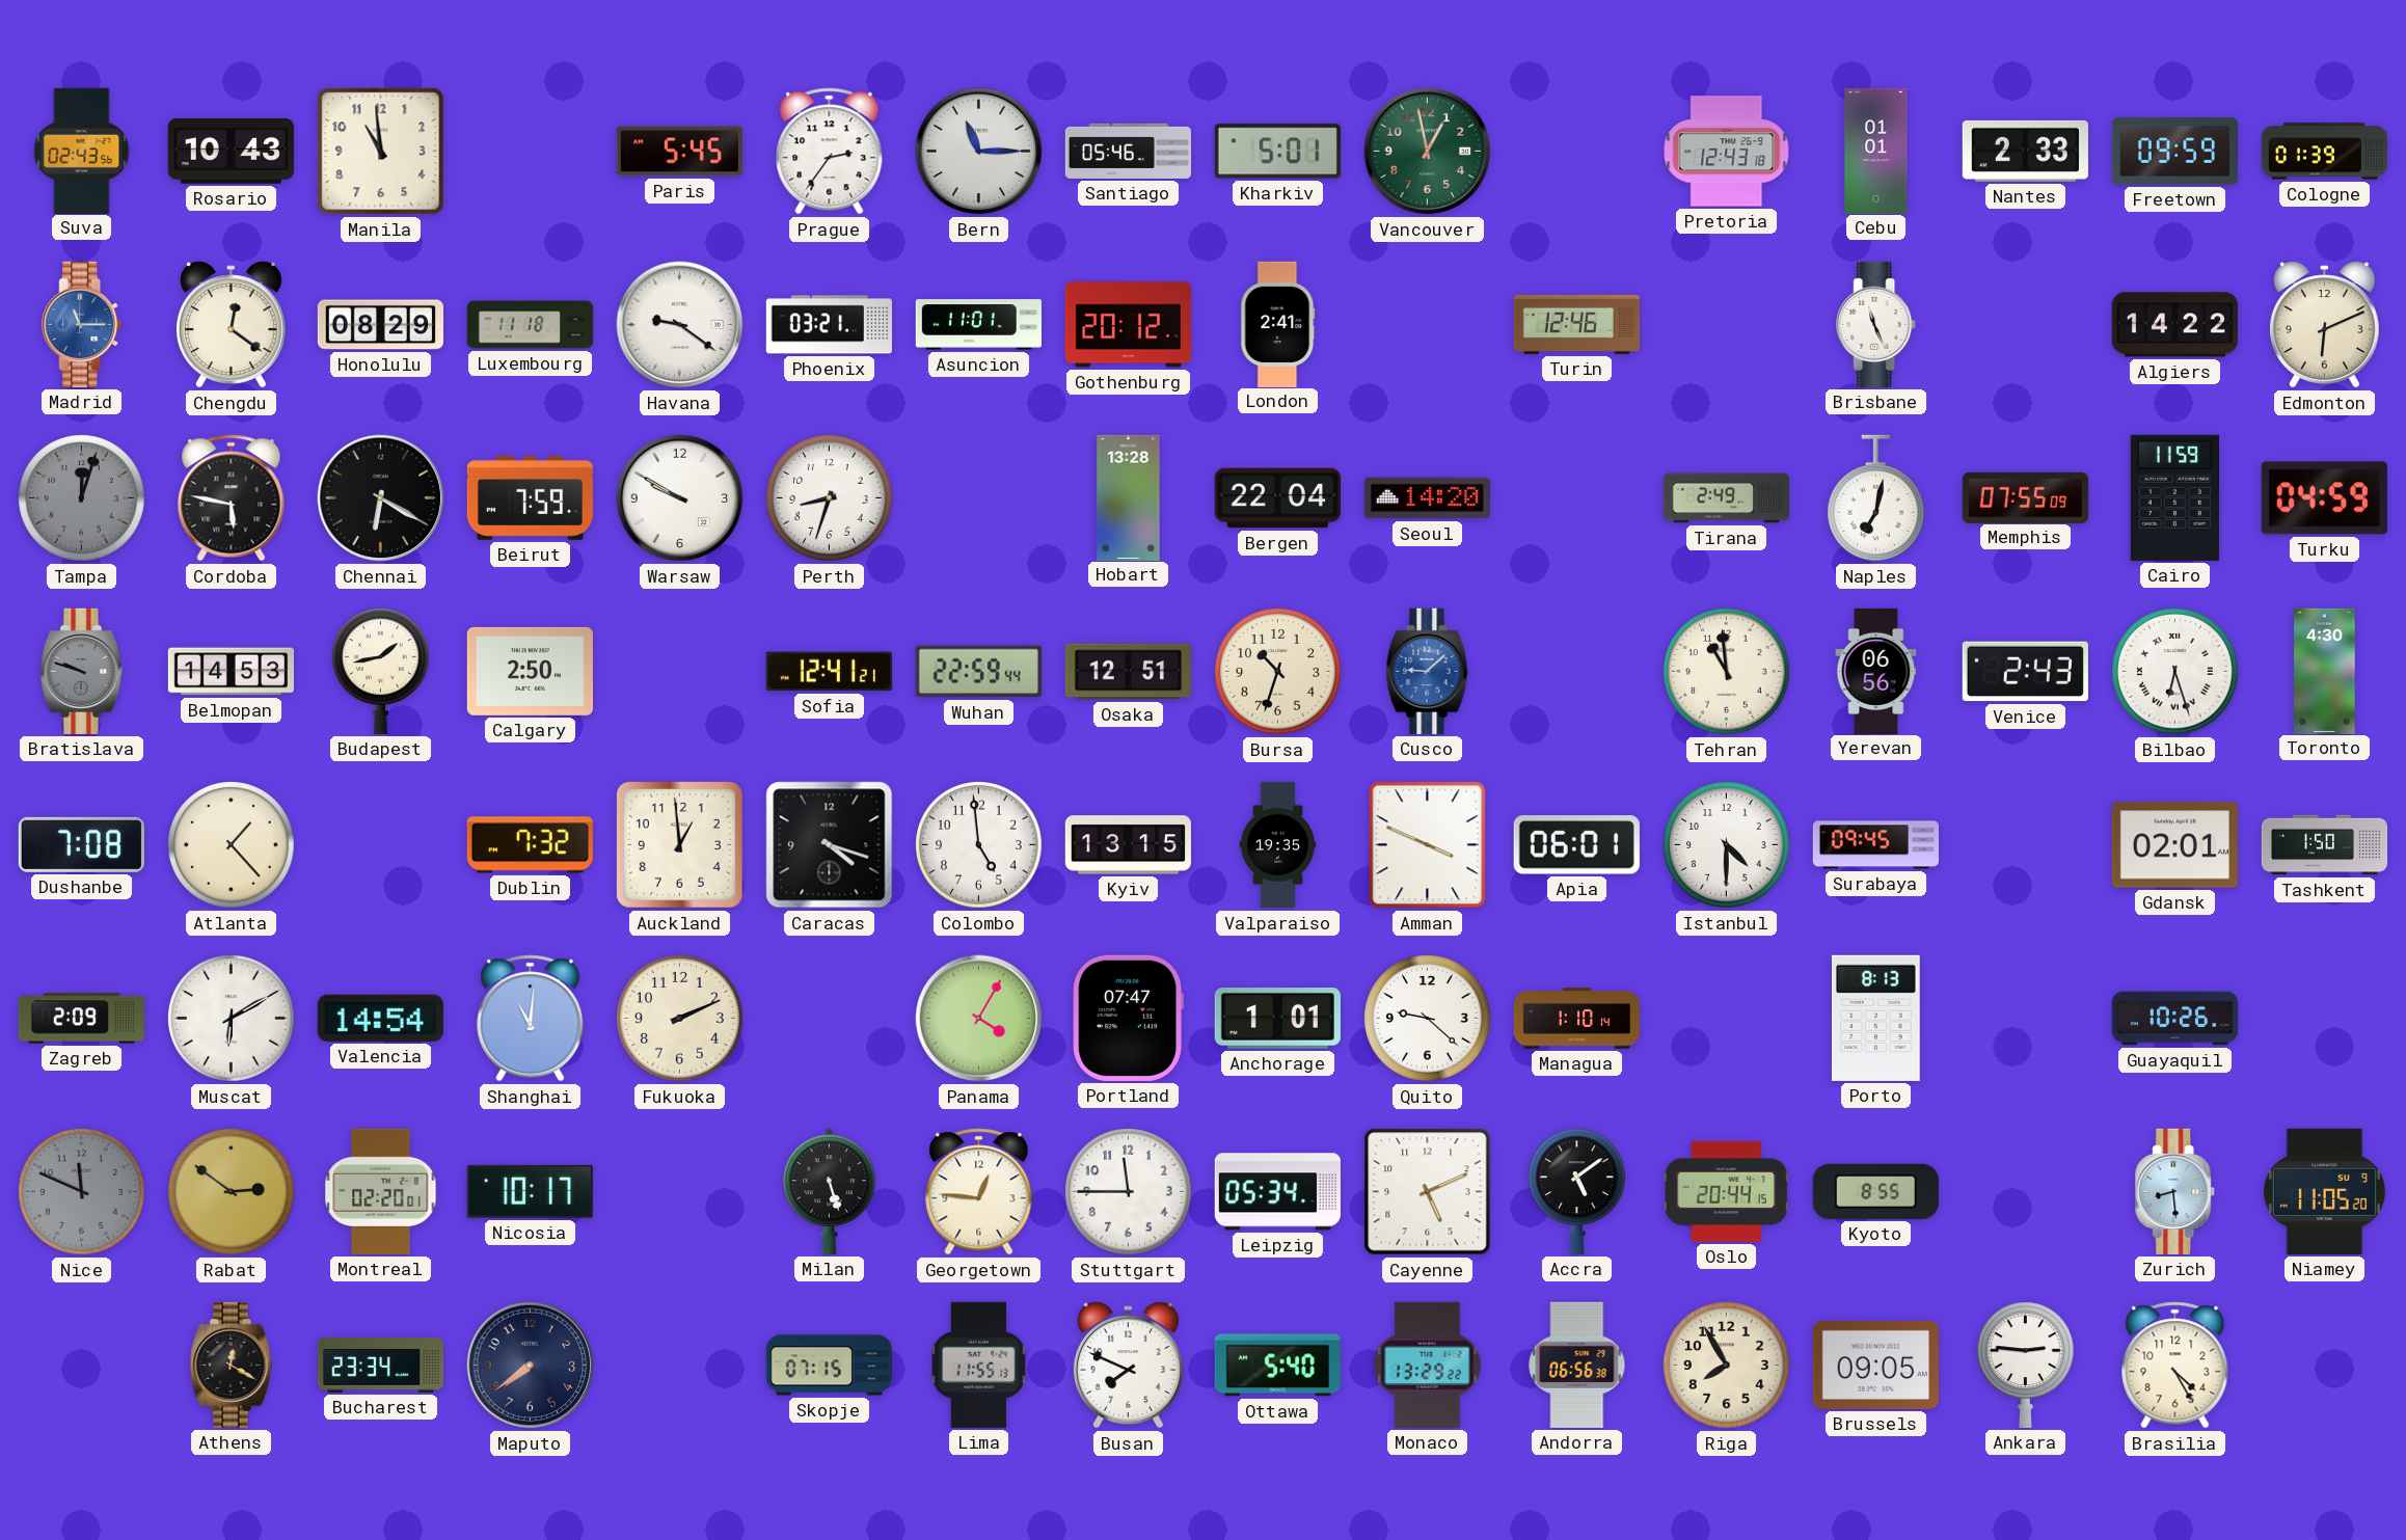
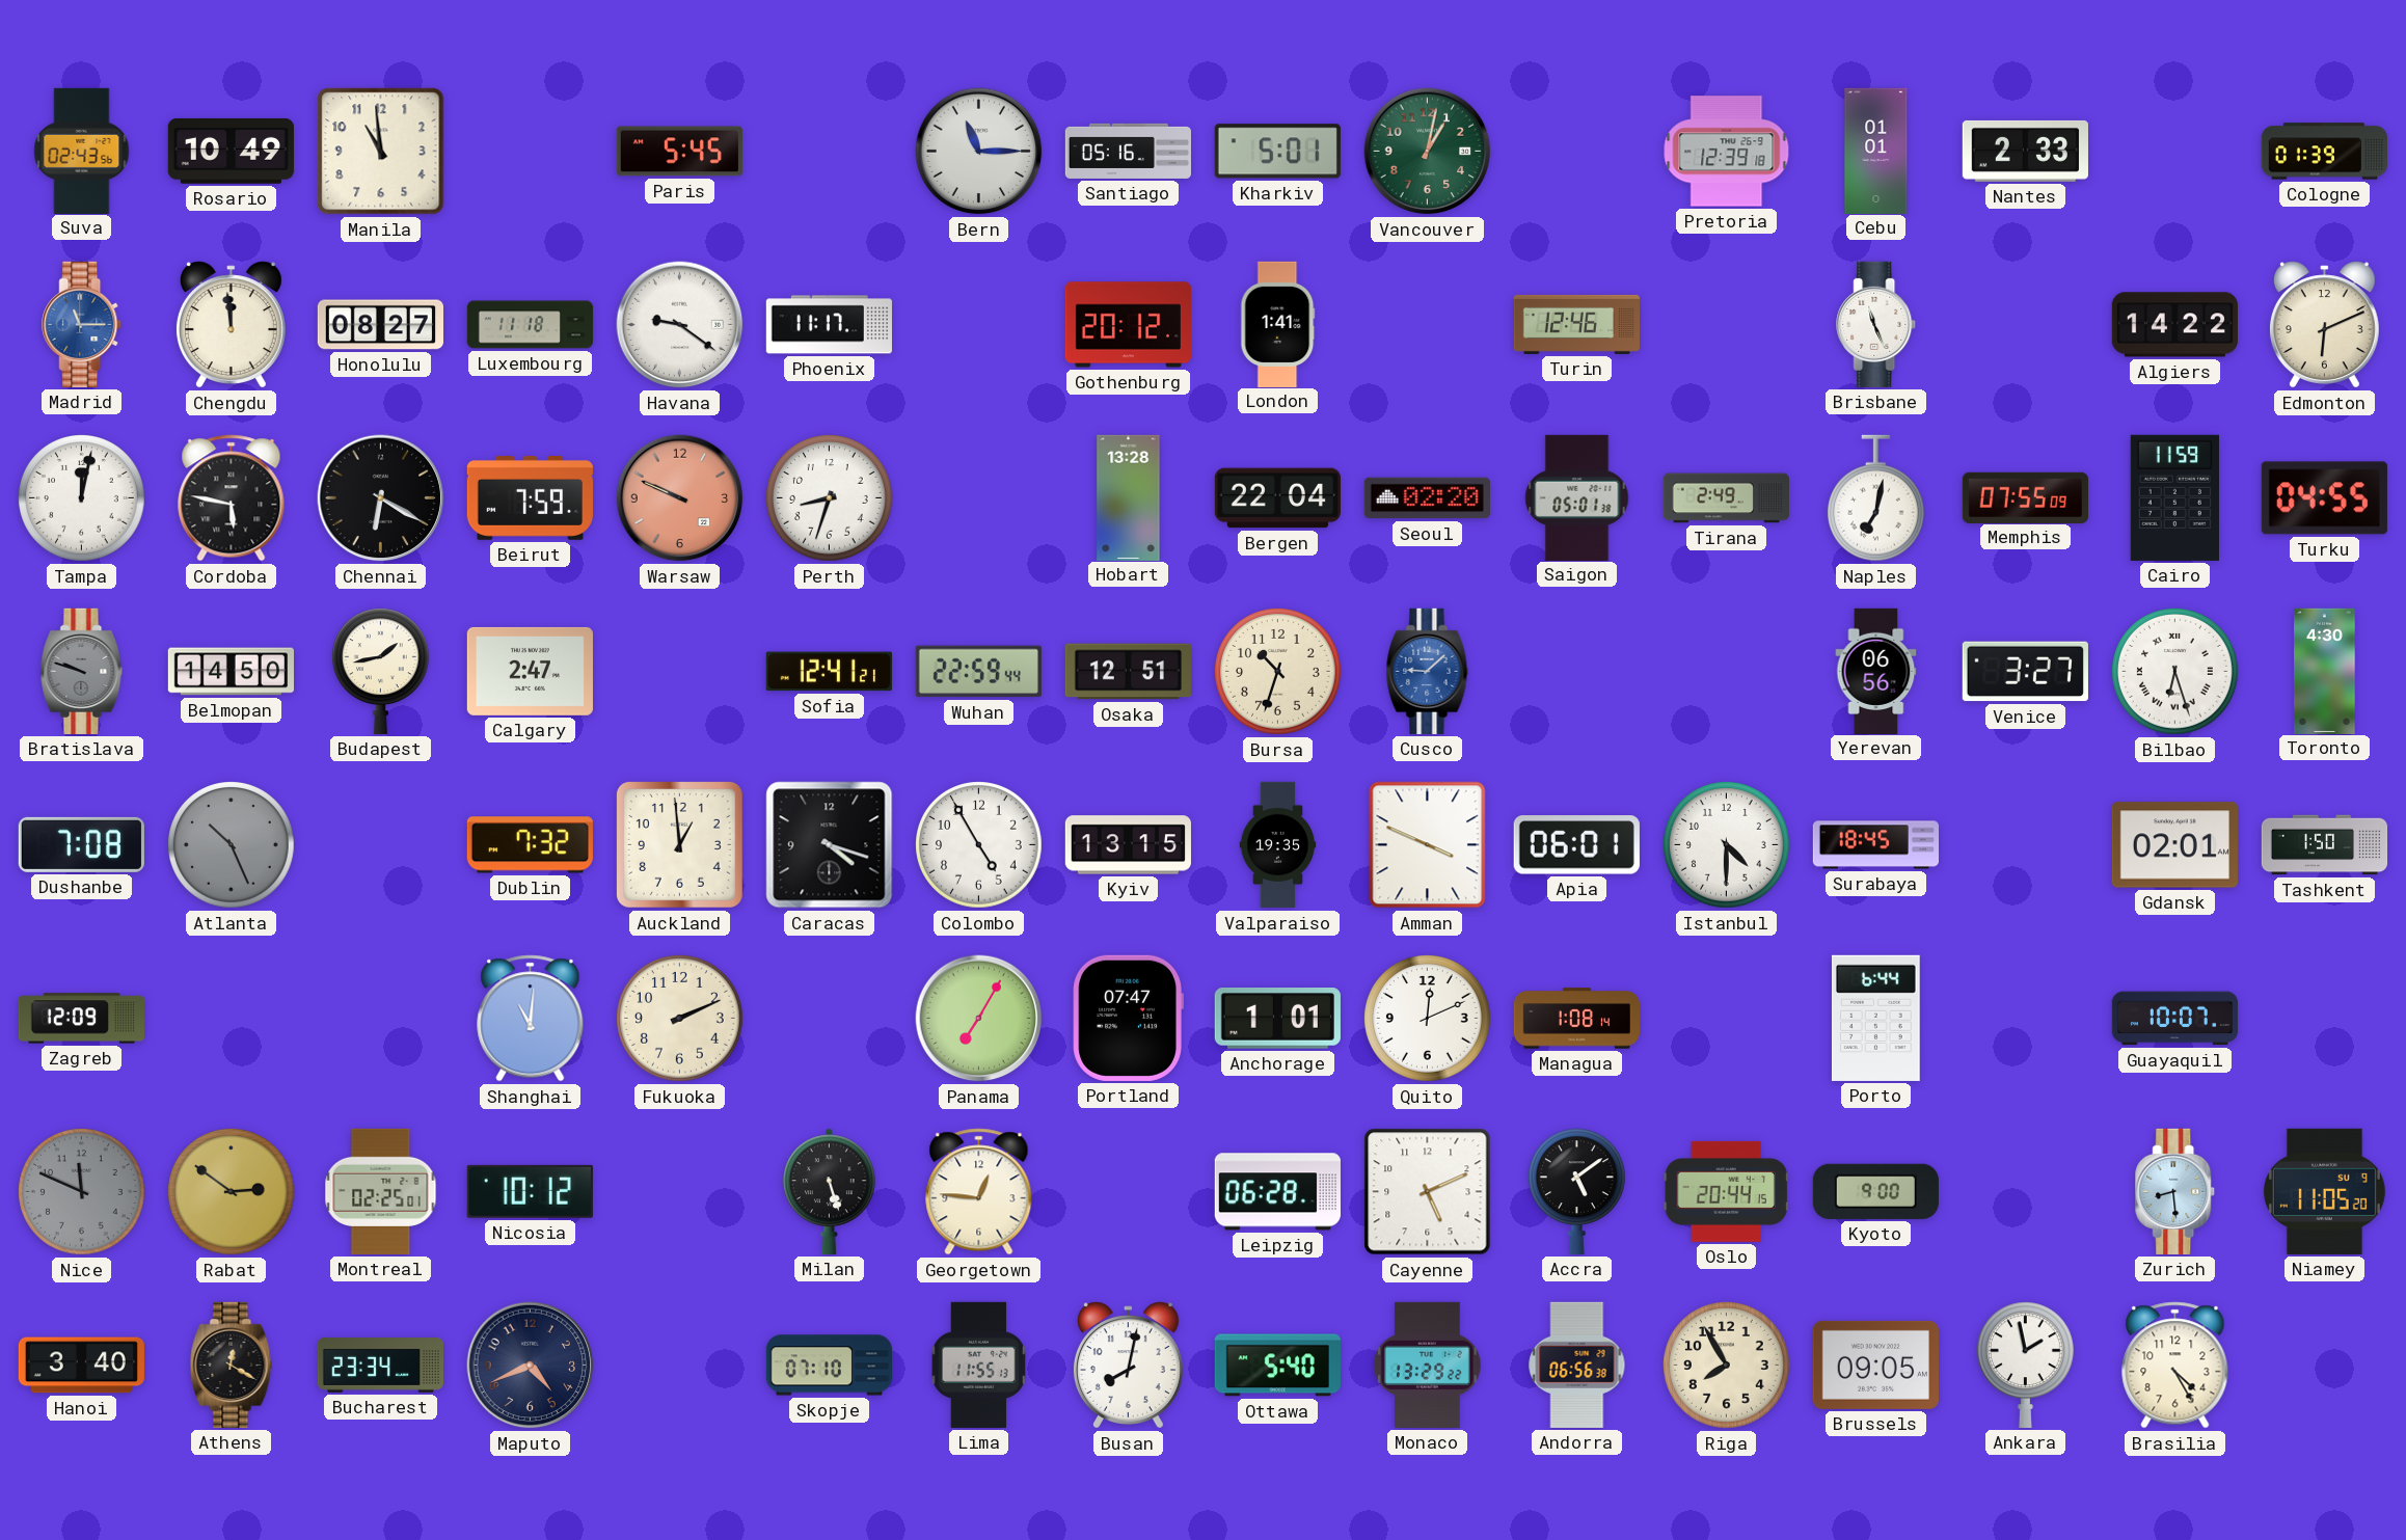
Rosario: 10:43 -> 10:49 (231, 151)
Prague: 2:36 -> none (830, 152)
Santiago: 05:46 -> 05:16 (1128, 151)
Vancouver: 12:58 -> 1:02 (1428, 152)
Pretoria: 12:43 -> 12:39 (1727, 152)
Freetown: 09:59 -> none (2174, 152)
Chengdu: 12:21 -> 11:59 (231, 325)
Honolulu: 08:29 -> 08:27 (380, 325)
Phoenix: 03:21 -> 11:17 (829, 325)
Asuncion: 11:01 -> none (978, 325)
London: 2:41 -> 1:41 (1278, 324)
Tampa: 12:03 -> 12:02 (82, 498)
Tampa dial: grey -> white (82, 498)
Warsaw: 9:50 -> 9:49 (680, 498)
Warsaw dial: white -> salmon (680, 498)
Seoul: 14:20 -> 02:20 (1427, 498)
Saigon: none -> 05:01 (1577, 497)
Turku: 04:59 -> 04:55 (2324, 498)
Belmopan: 14:53 -> 14:50 (231, 672)
Calgary: 2:50 -> 2:47 (530, 671)
Tehran: 10:59 -> none (1727, 672)
Venice: 2:43 -> 3:27 (2025, 672)
Atlanta: 1:23 -> 10:26 (232, 845)
Atlanta dial: cream -> grey (232, 845)
Colombo: 4:59 -> 4:55 (979, 845)
Surabaya: 09:45 -> 18:45 (1875, 845)
Zagreb: 2:09 -> 12:09 (81, 1019)
Muscat: 6:10 -> none (232, 1019)
Valencia: 14:54 -> none (380, 1018)
Panama: 4:05 -> 7:05 (979, 1019)
Quito: 9:22 -> 12:11 (1428, 1019)
Managua: 1:10 -> 1:08 (1576, 1019)
Porto: 8:13 -> 6:44 (1875, 1018)
Guayaquil: 10:26 -> 10:07 (2174, 1019)
Montreal: 02:20 -> 02:25 (381, 1191)
Nicosia: 10:17 -> 10:12 (530, 1191)
Stuttgart: 11:45 -> none (1129, 1192)
Leipzig: 05:34 -> 06:28 (1277, 1192)
Kyoto: 8:55 -> 9:00 (1875, 1191)
Hanoi: none -> 3:40 (81, 1366)
Maputo: 7:39 -> 4:41 (531, 1366)
Skopje: 07:15 -> 07:10 (829, 1366)
Busan: 7:49 -> 8:02 (1128, 1366)
Ankara: 2:46 -> 1:58 (2025, 1365)
